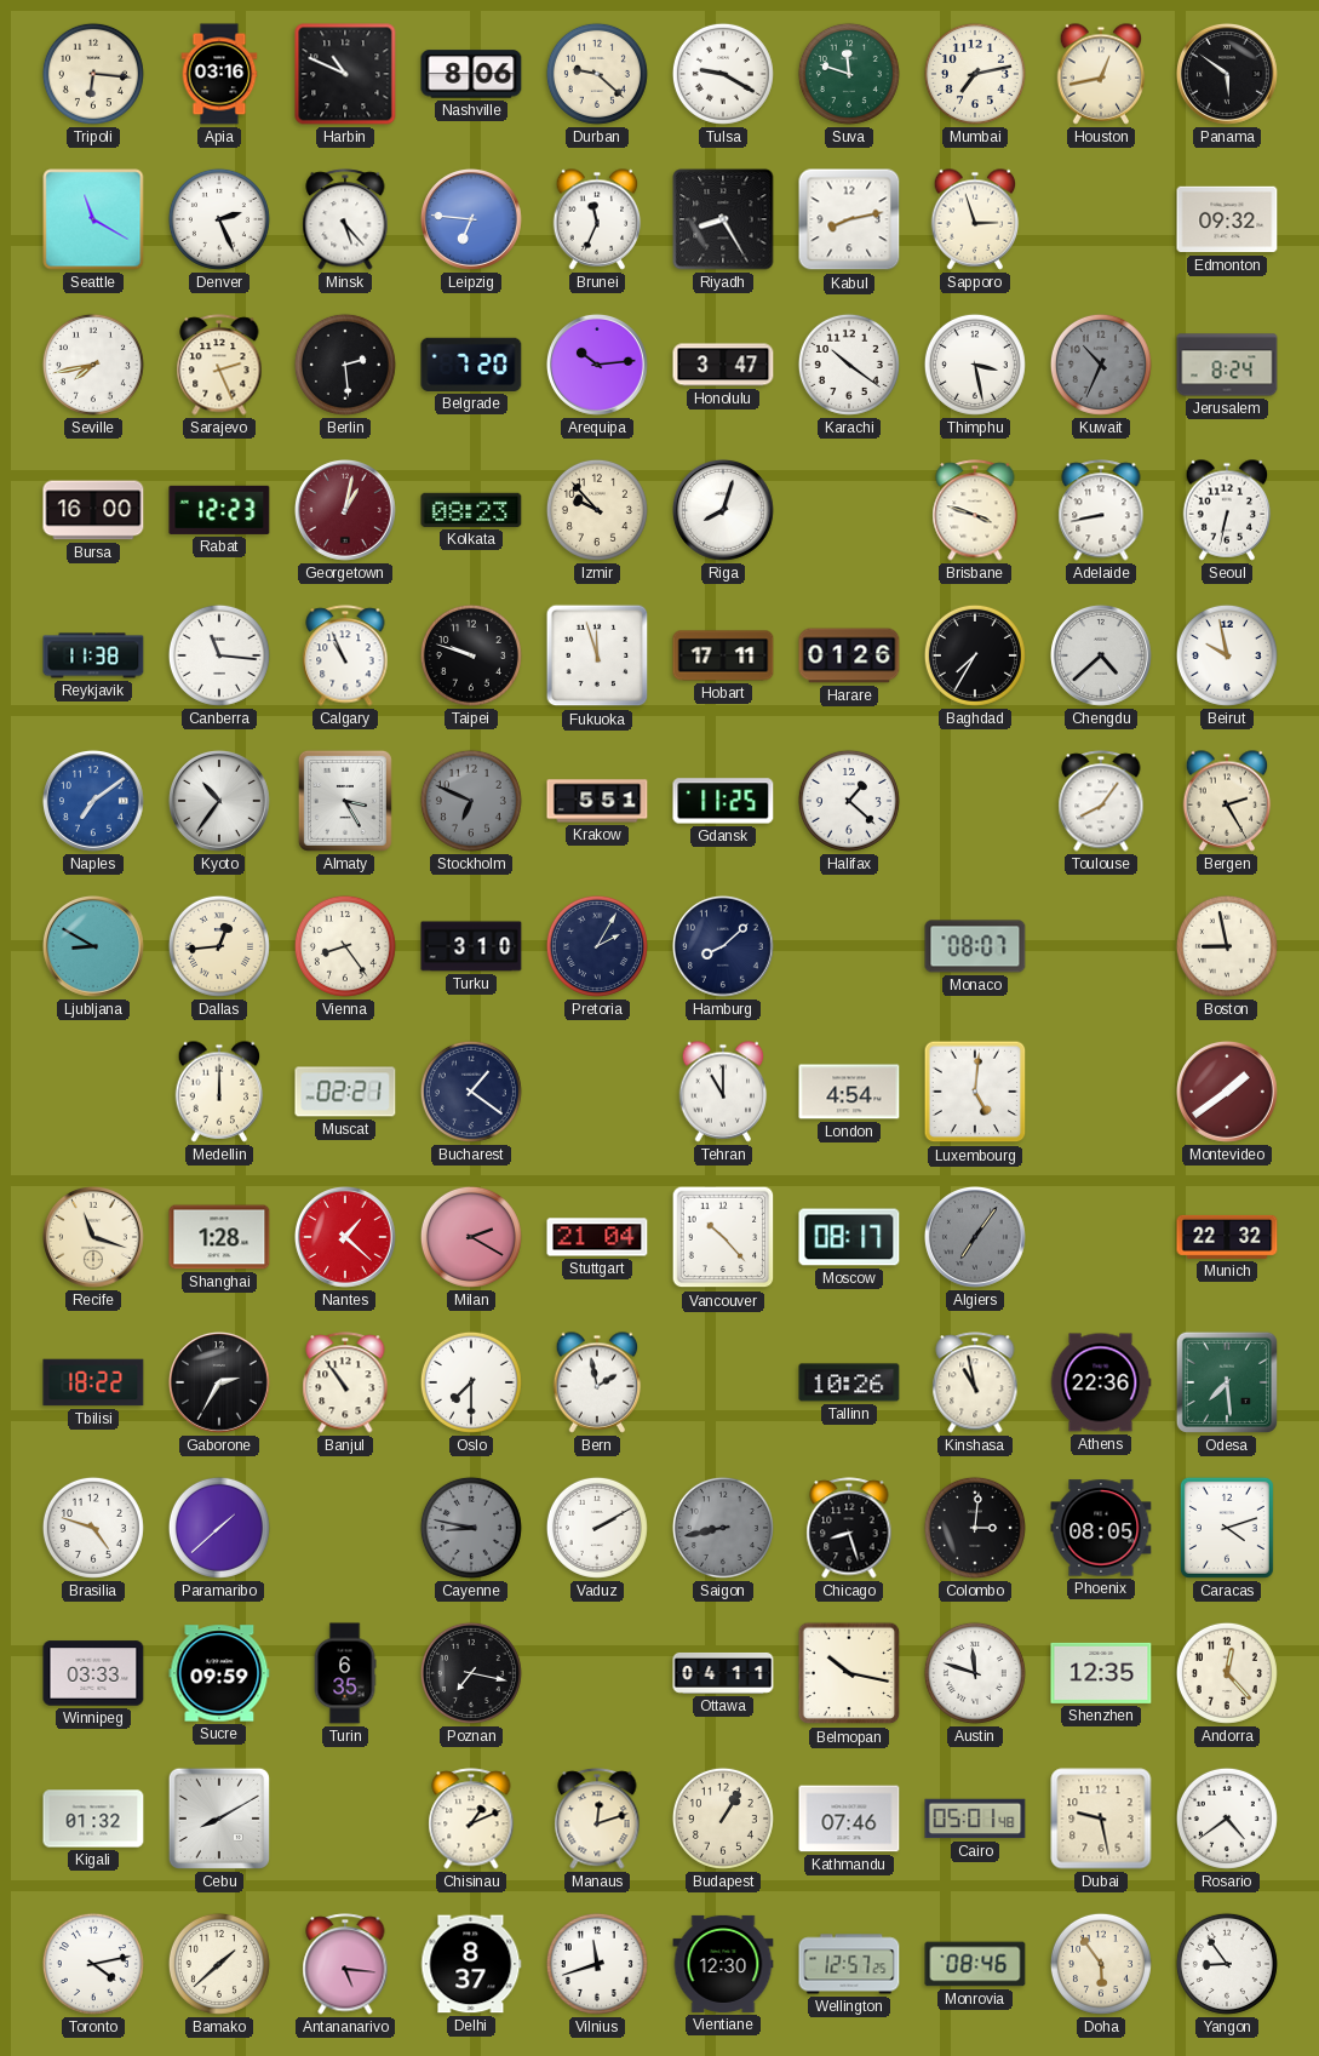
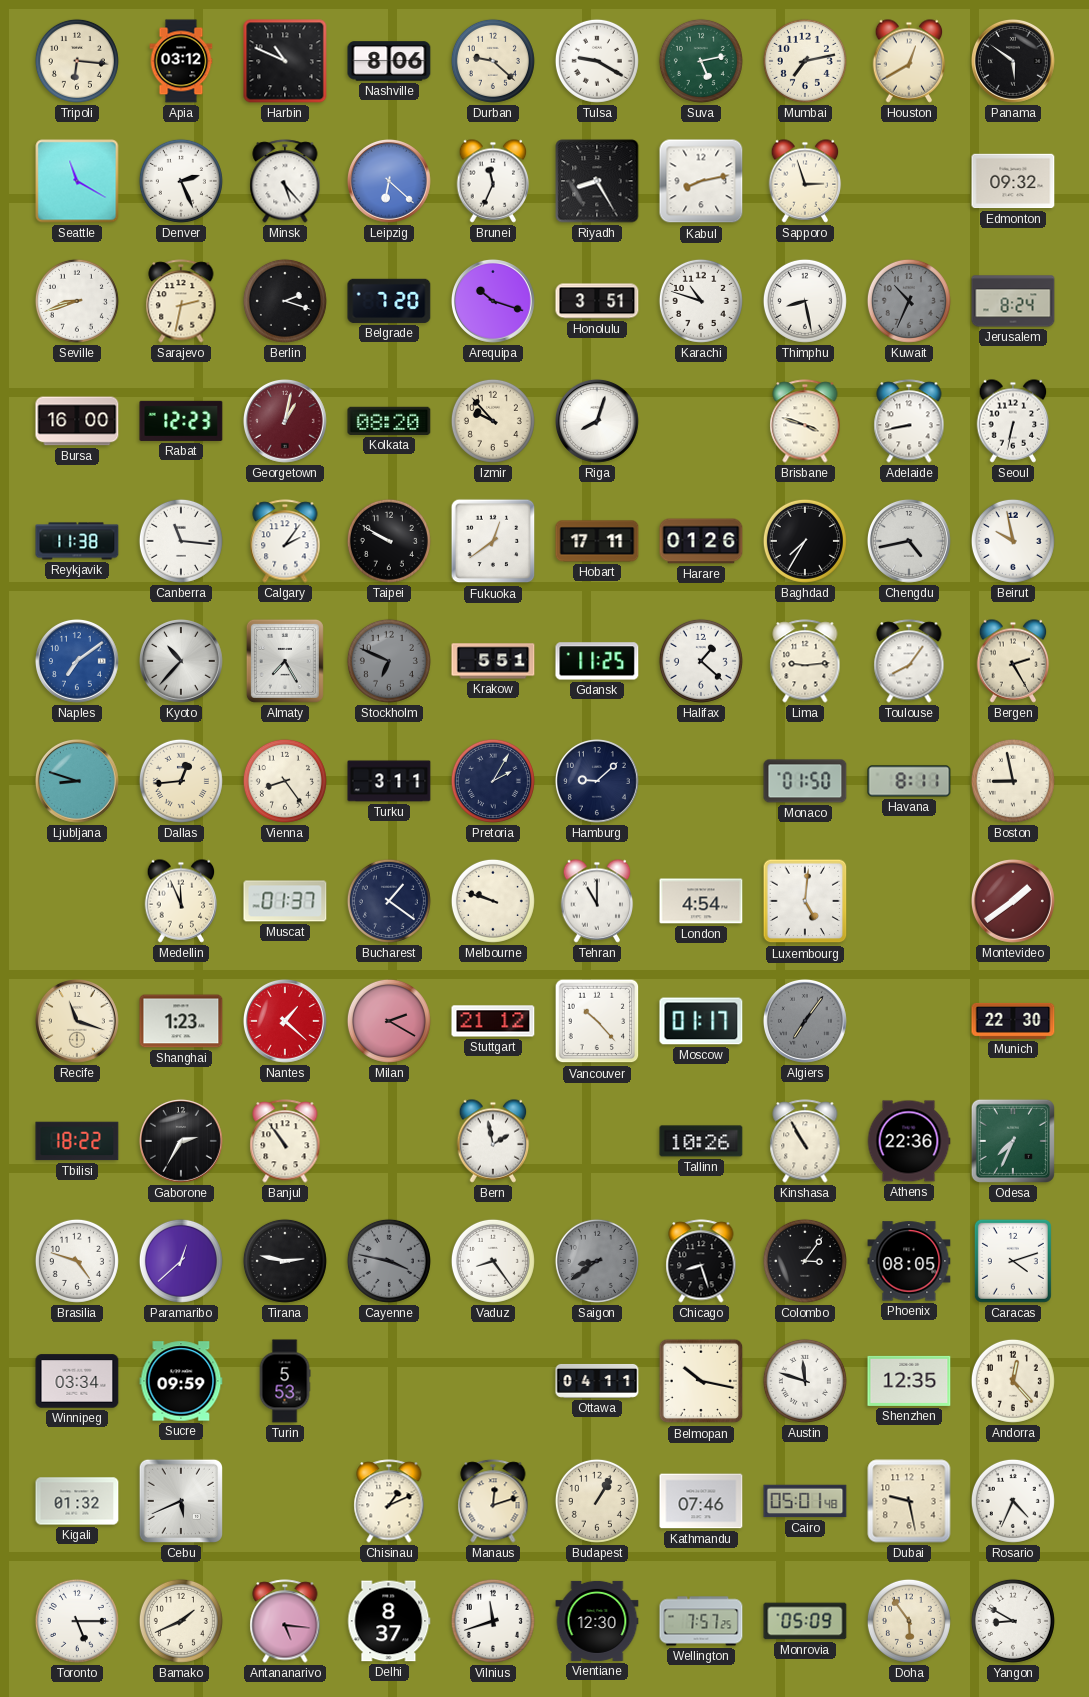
Apia: 03:16 -> 03:12 (181, 61)
Suva: 11:48 -> 5:13 (701, 61)
Houston: 12:43 -> 12:40 (909, 61)
Leipzig: 6:46 -> 6:22 (389, 181)
Seville: 7:43 -> 8:42 (77, 301)
Sarajevo: 2:26 -> 2:32 (181, 301)
Berlin: 2:29 -> 2:18 (285, 301)
Arequipa: 10:14 -> 10:18 (493, 301)
Honolulu: 3:47 -> 3:51 (597, 301)
Karachi: 10:21 -> 10:48 (701, 301)
Thimphu: 3:28 -> 8:28 (805, 301)
Kolkata: 08:23 -> 08:20 (389, 421)
Calgary: 10:56 -> 2:06 (285, 541)
Taipei: 9:48 -> 9:50 (389, 541)
Fukuoka: 11:57 -> 12:39 (493, 541)
Chengdu: 4:38 -> 4:43 (909, 541)
Kyoto: 10:36 -> 10:37 (181, 661)
Almaty: 3:25 -> 7:25 (285, 661)
Lima: none -> 9:14 (805, 661)
Ljubljana: 8:50 -> 8:48 (77, 781)
Turku: 3:10 -> 3:11 (389, 781)
Hamburg: 8:08 -> 9:08 (597, 781)
Monaco: 08:07 -> 01:50 (805, 781)
Havana: none -> 8:11 (909, 781)
Medellin: 12:00 -> 11:56 (181, 901)
Muscat: 02:21 -> 01:37 (285, 901)
Melbourne: none -> 9:48 (493, 901)
Shanghai: 1:28 -> 1:23 (181, 1021)
Stuttgart: 21:04 -> 21:12 (493, 1021)
Moscow: 08:17 -> 01:17 (701, 1021)
Munich: 22:32 -> 22:30 (1013, 1021)
Oslo: 7:30 -> none (471, 1382)
Kinshasa: 10:58 -> 10:55 (805, 1141)
Odesa: 7:29 -> 7:34 (1013, 1141)
Paramaribo: 1:38 -> 12:38 (181, 1261)
Tirana: none -> 2:47 (285, 1261)
Cayenne: 8:47 -> 3:47 (389, 1261)
Vaduz: 2:10 -> 8:24 (493, 1261)
Saigon: 8:43 -> 8:39 (597, 1261)
Colombo: 3:01 -> 3:06 (805, 1261)
Winnipeg: 03:33 -> 03:34 (77, 1381)
Turin: 6:35 -> 5:53 (285, 1381)
Poznan: 7:17 -> none (471, 1673)
Cebu: 8:10 -> 5:41 (181, 1501)
Rosario: 4:39 -> 4:34 (1013, 1501)
Toronto: 4:13 -> 5:15 (77, 1621)
Bamako: 1:38 -> 1:41 (181, 1621)
Wellington: 12:57 -> 7:57 (701, 1621)
Monrovia: 08:46 -> 05:09 (805, 1621)
Yangon: 8:54 -> 8:50 (1013, 1621)
